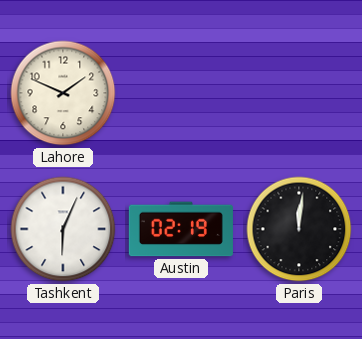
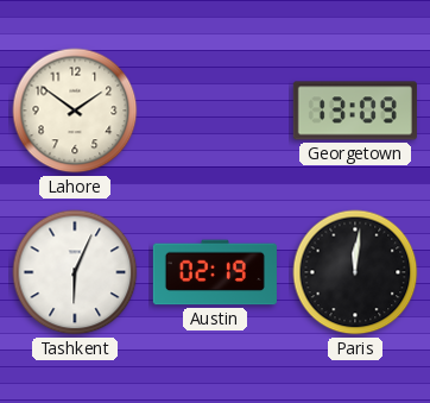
Lahore: 1:49 -> 1:51 (75, 111)
Georgetown: none -> 13:09 (355, 111)
